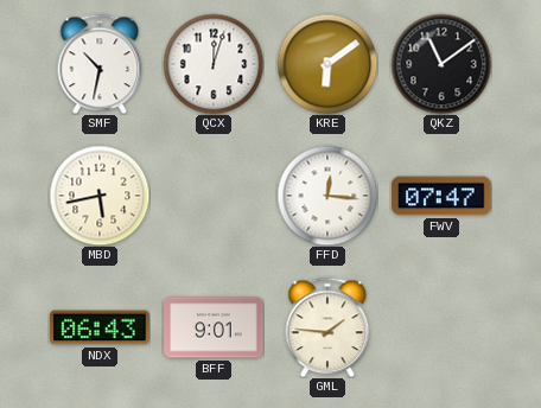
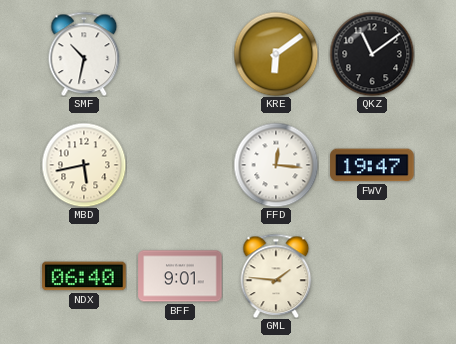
QCX: 12:03 -> none (214, 64)
FWV: 07:47 -> 19:47 (372, 165)
NDX: 06:43 -> 06:40 (84, 276)
